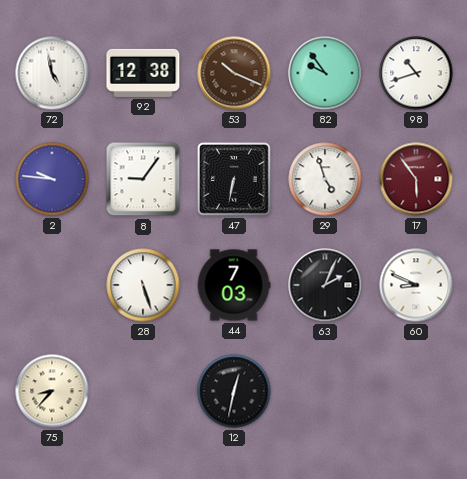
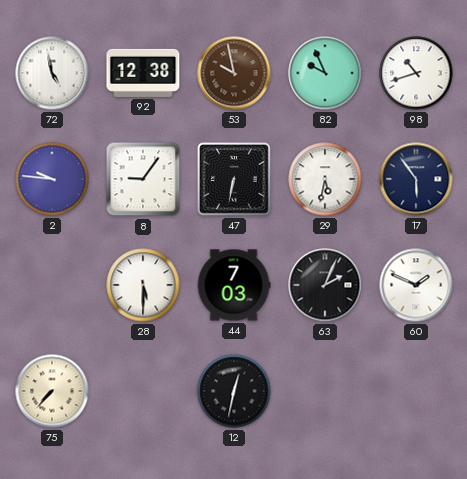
53: 10:19 -> 9:58 (234, 73)
82: 9:54 -> 9:56 (325, 73)
29: 4:57 -> 5:32 (325, 179)
17 dial: burgundy -> navy (416, 179)
28: 5:27 -> 5:30 (143, 285)
60: 8:49 -> 1:49 (416, 285)
75: 8:37 -> 7:37 (52, 391)
